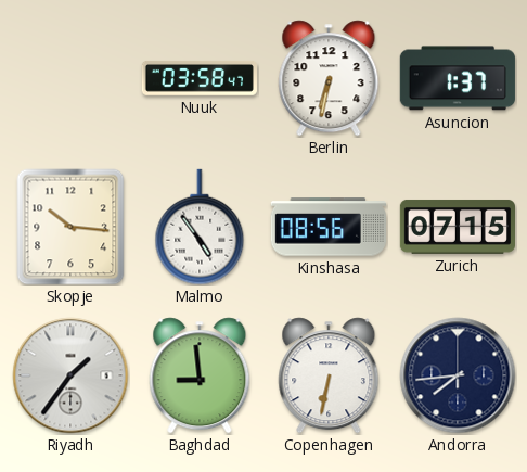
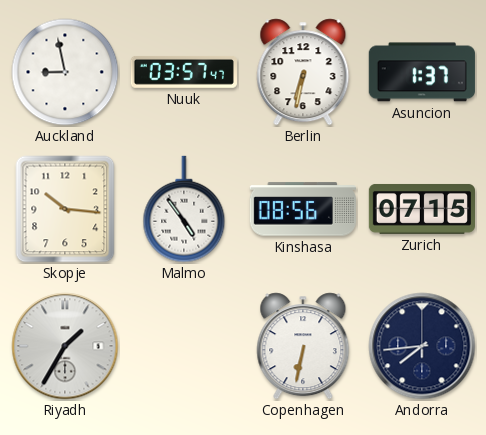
Auckland: none -> 8:58 (65, 72)
Nuuk: 03:58 -> 03:57 (184, 72)
Riyadh: 1:36 -> 1:35 (65, 346)
Baghdad: 8:59 -> none (200, 375)
